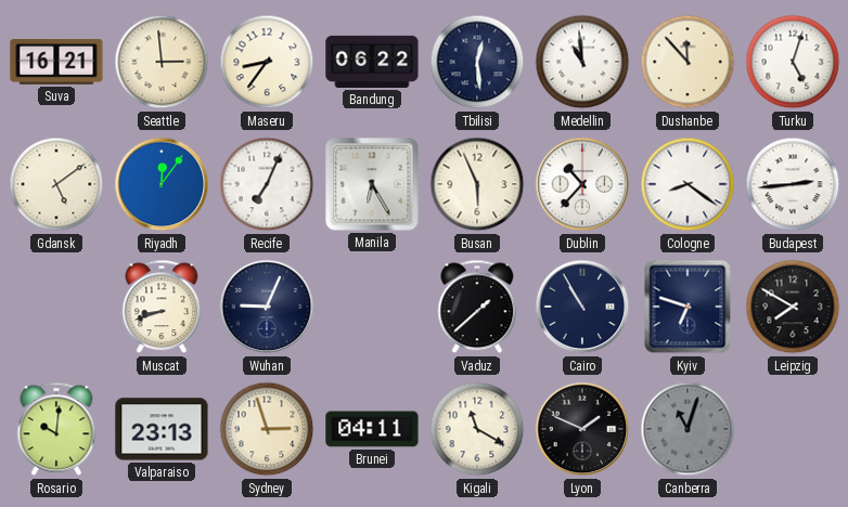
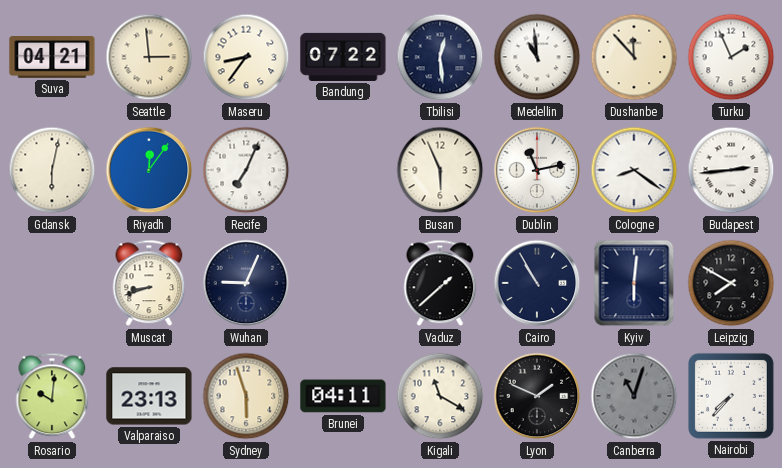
Suva: 16:21 -> 04:21 (52, 58)
Bandung: 06:22 -> 07:22 (343, 57)
Turku: 5:03 -> 1:56 (731, 57)
Gdansk: 5:09 -> 6:02 (52, 170)
Manila: 6:25 -> none (372, 184)
Dublin: 10:37 -> 11:13 (537, 170)
Kyiv: 6:48 -> 6:01 (634, 283)
Sydney: 2:57 -> 5:57 (246, 396)
Nairobi: none -> 7:37 (731, 396)
